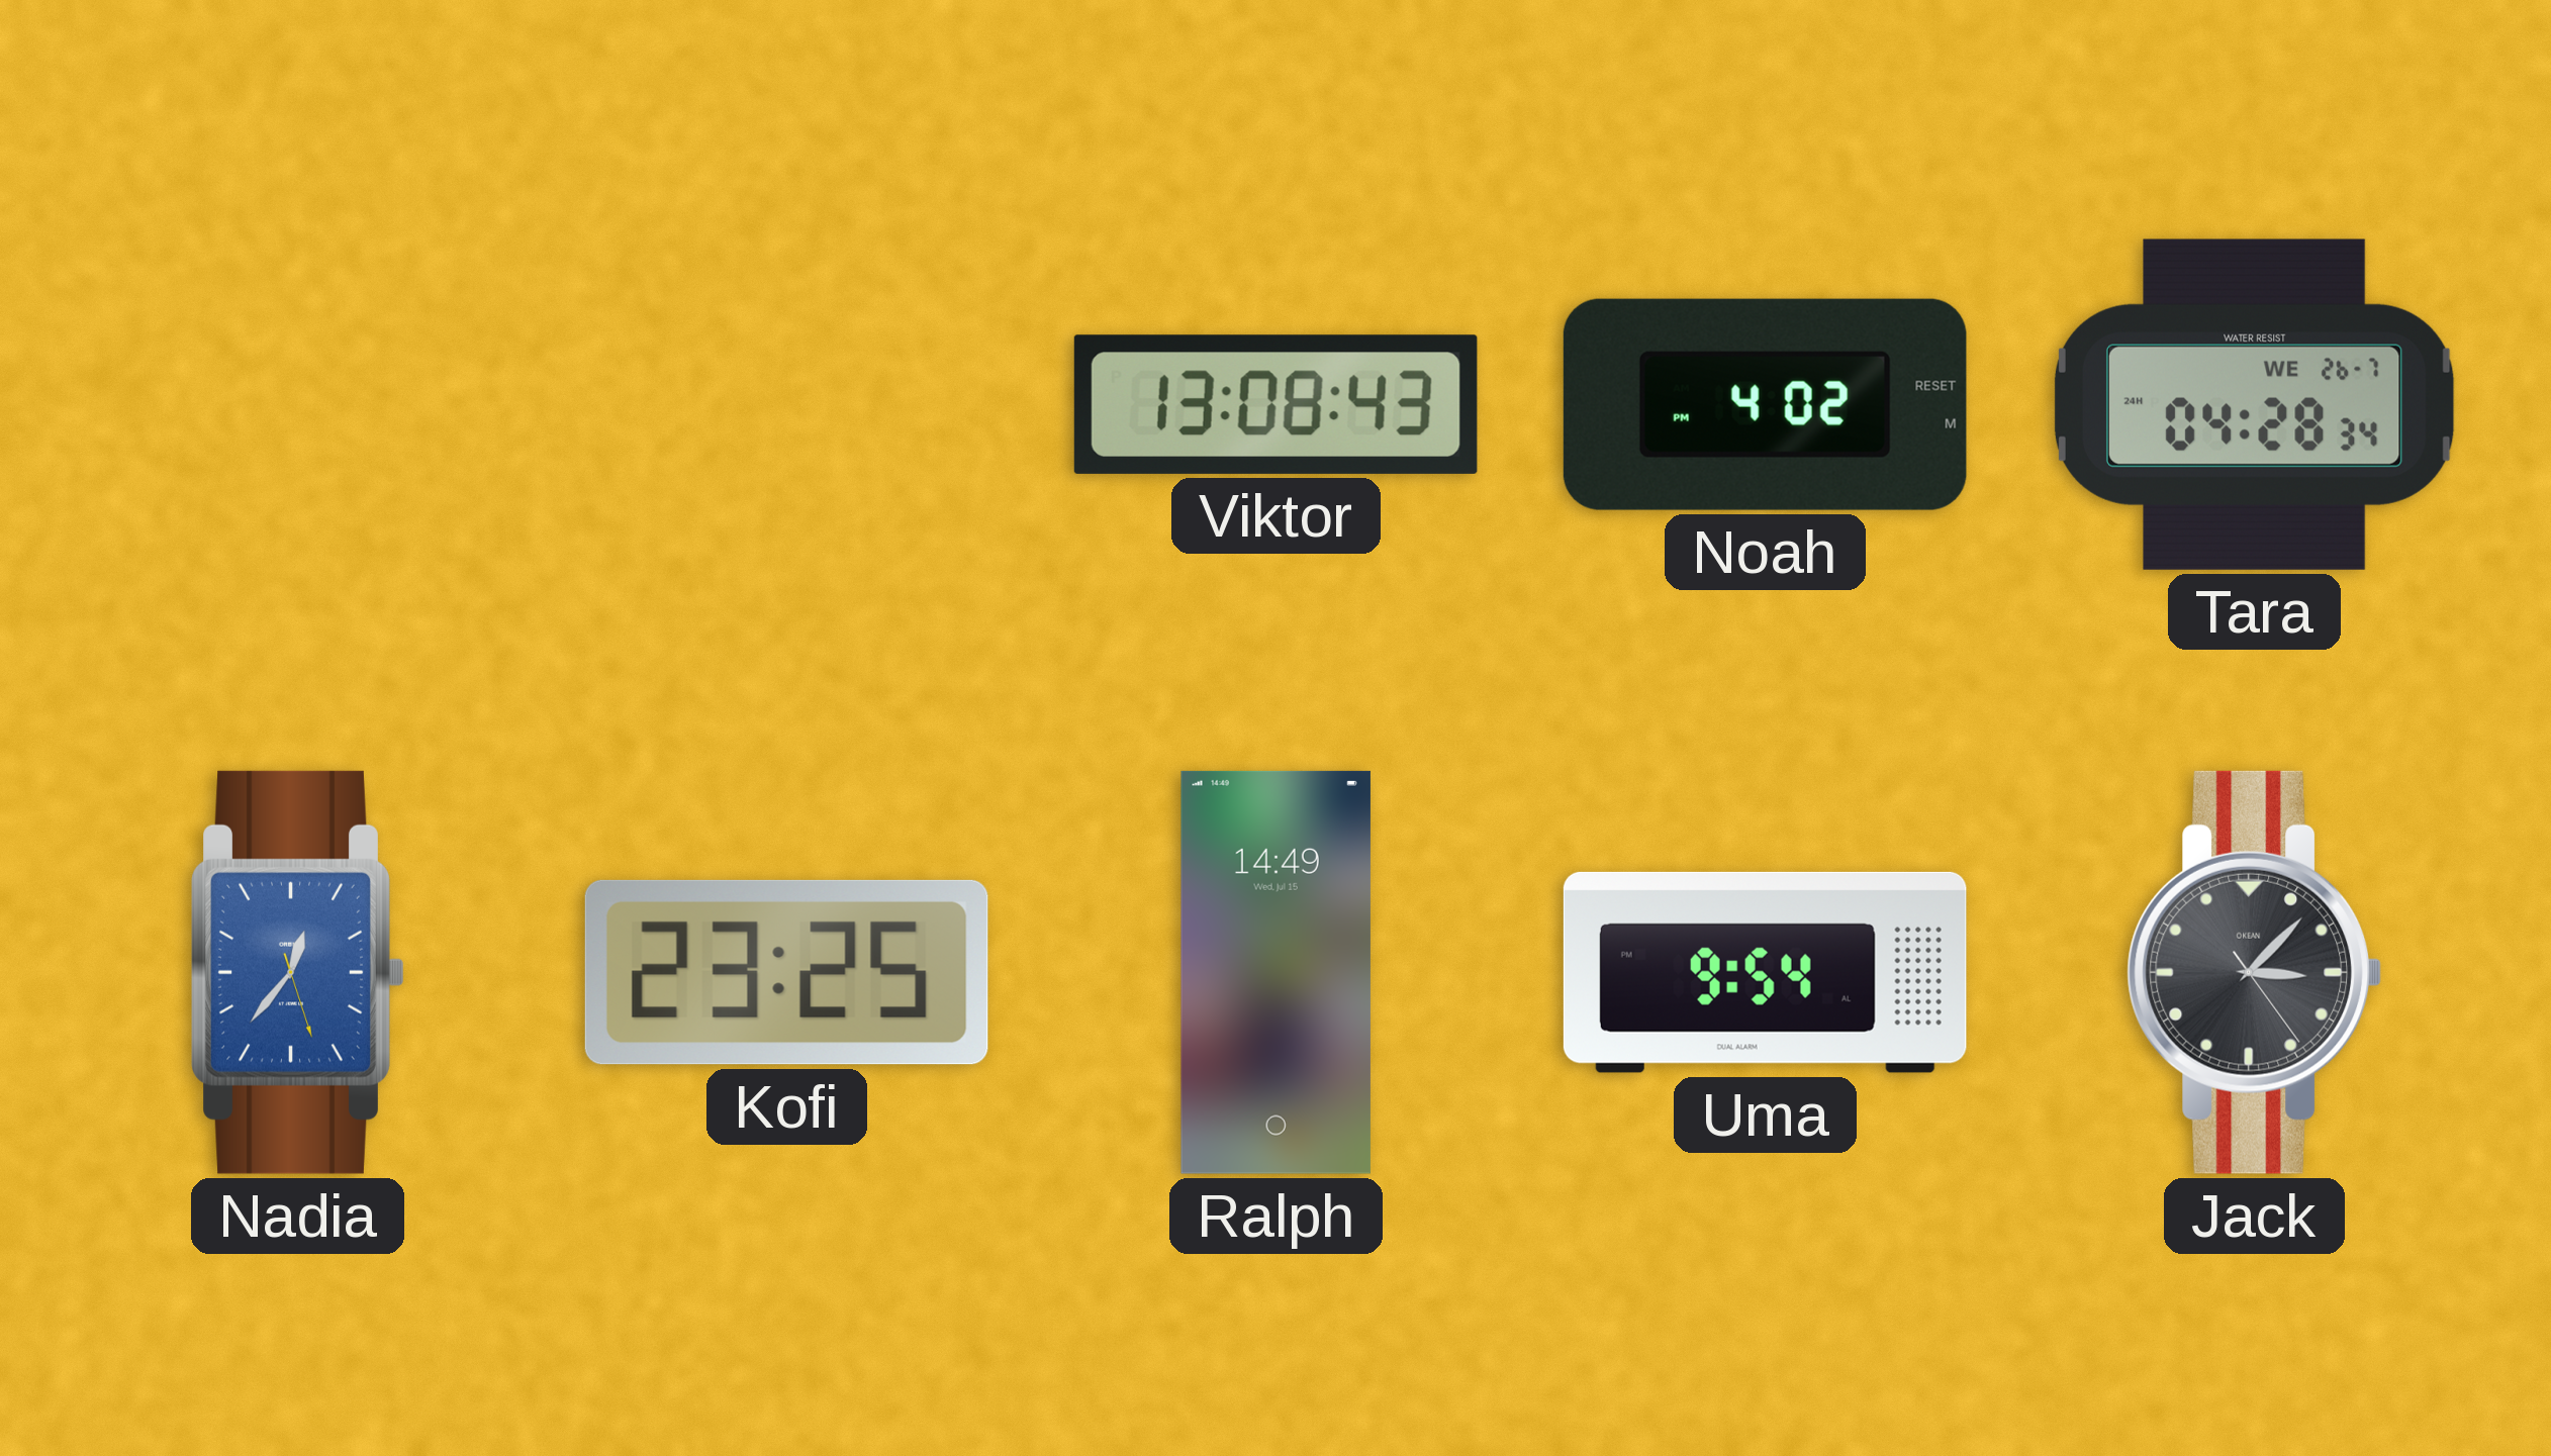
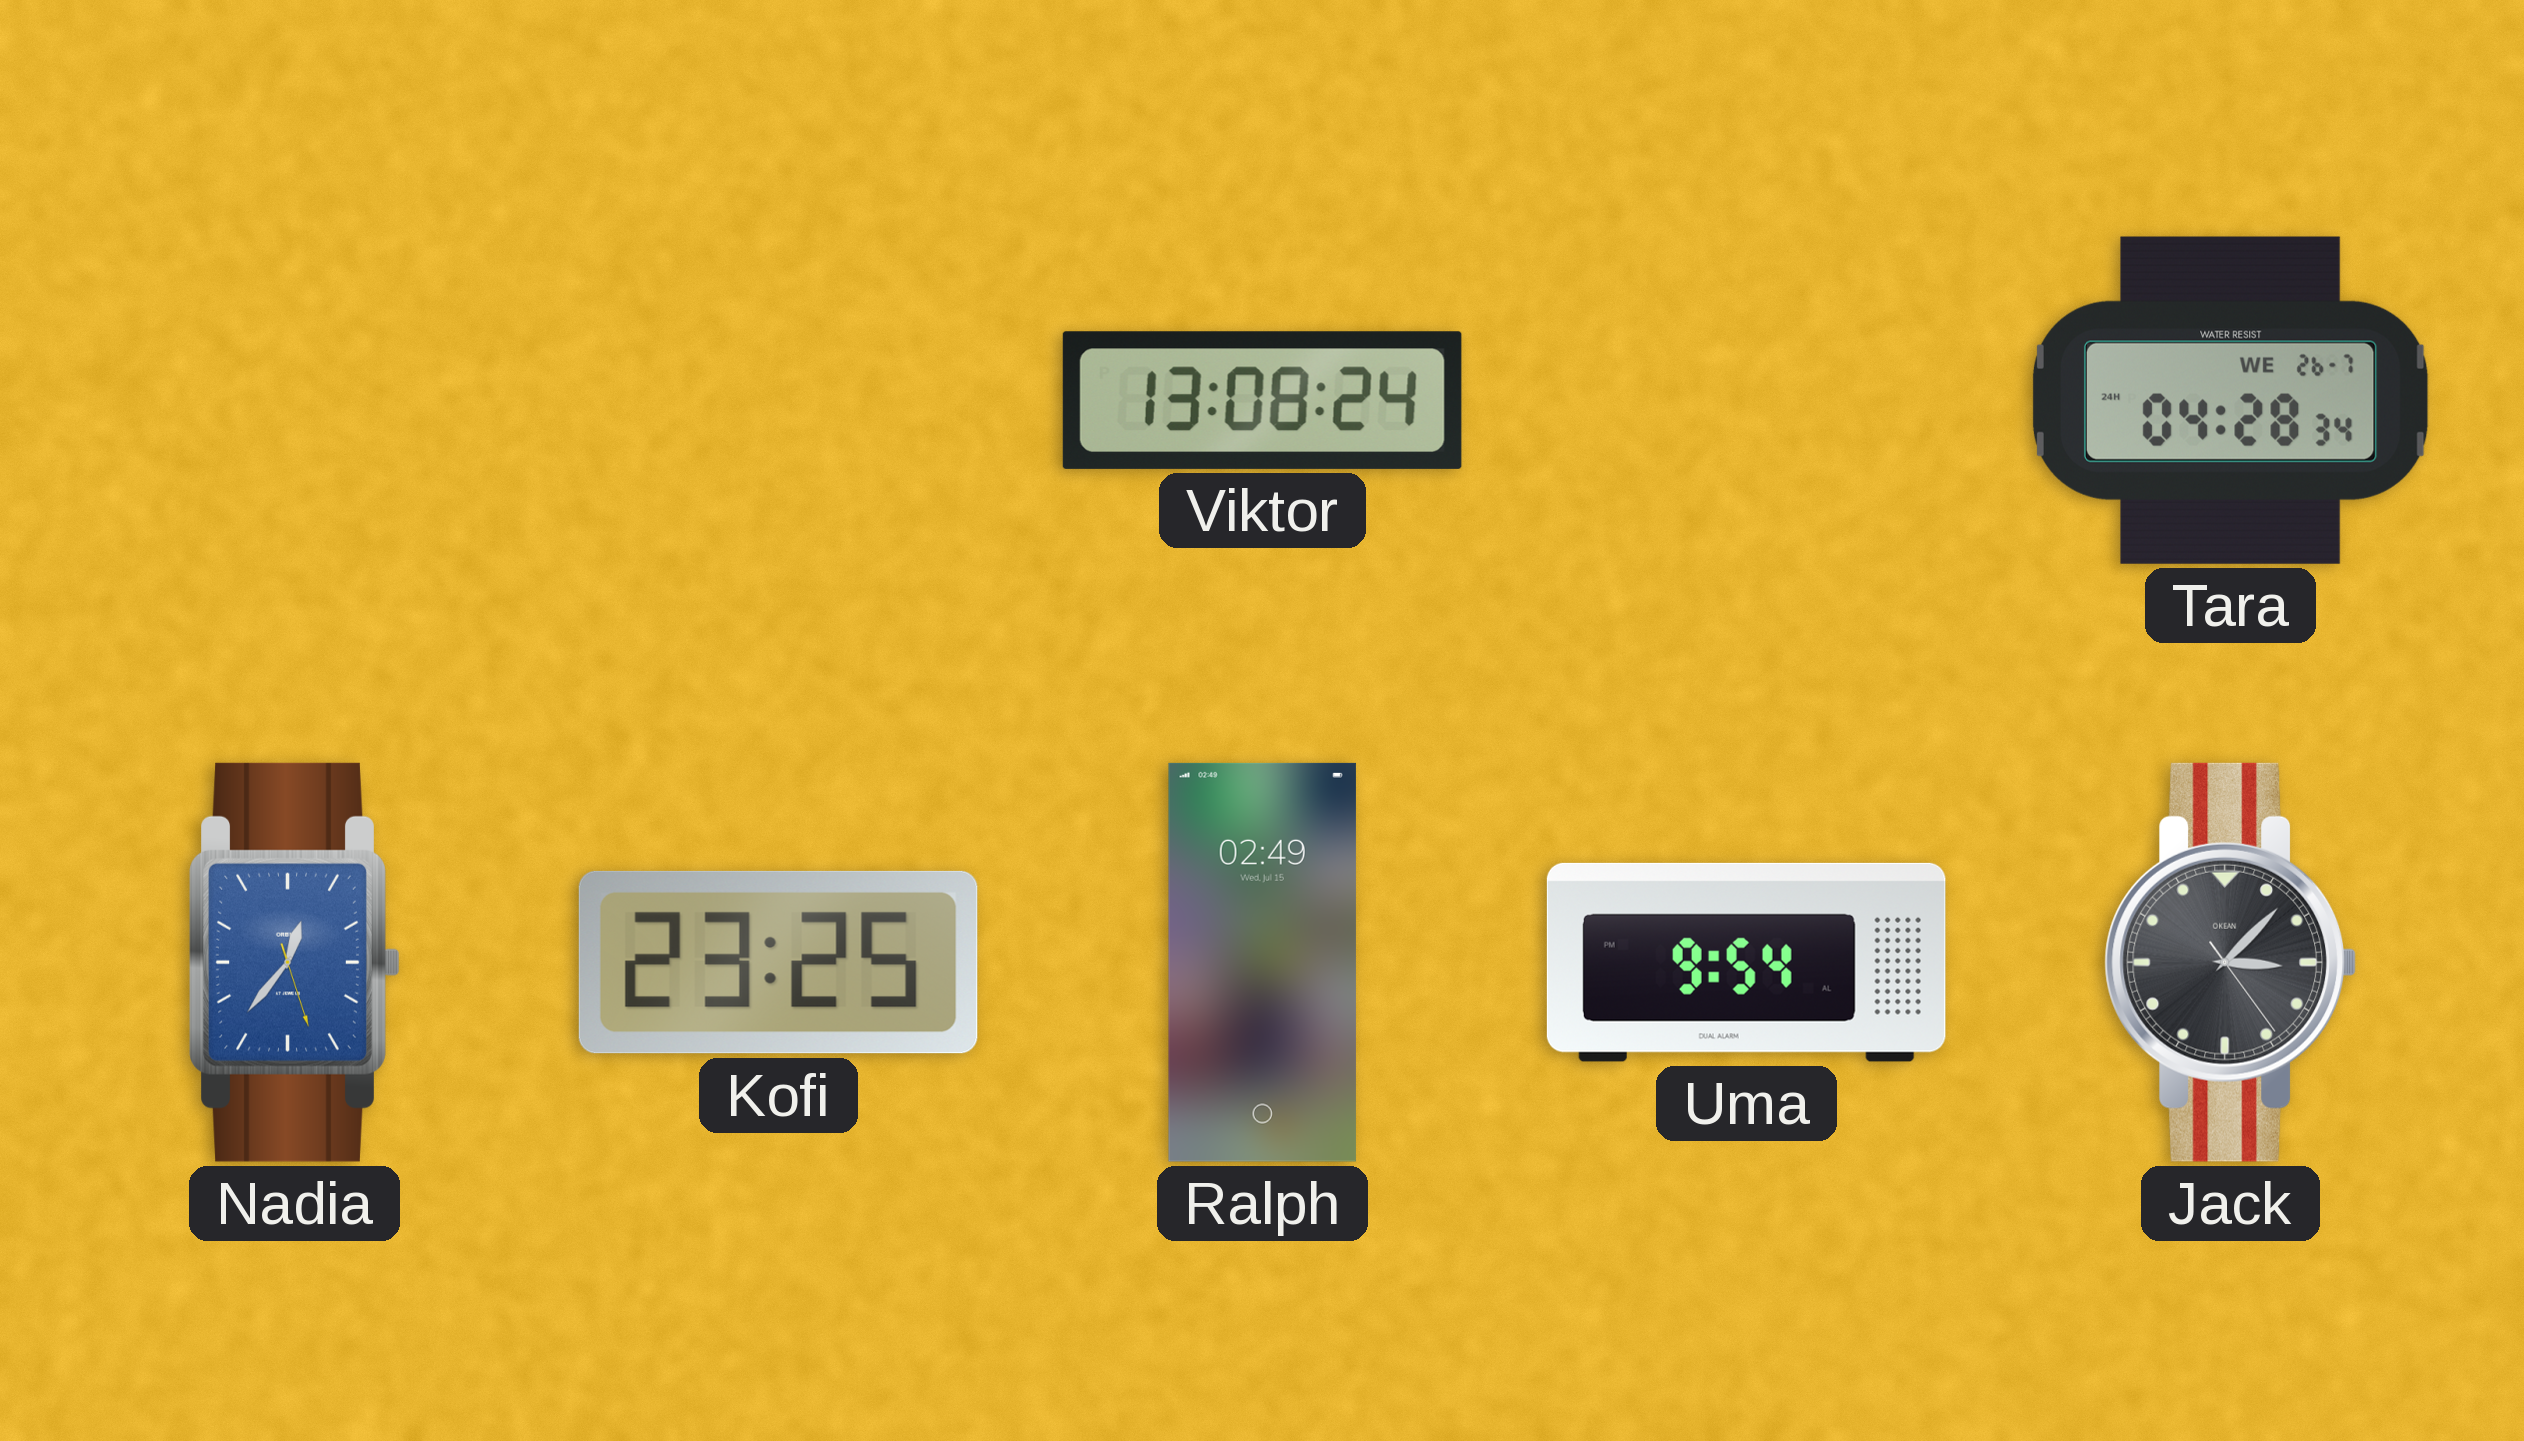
Viktor: 13:08:43 -> 13:08:24 (1262, 400)
Noah: 4:02 -> none (1765, 404)
Ralph: 14:49 -> 02:49 (1262, 962)
